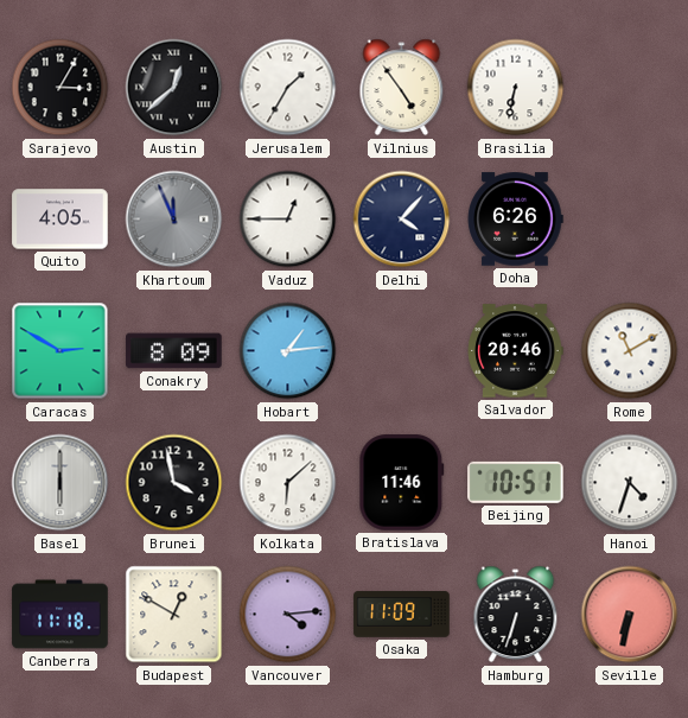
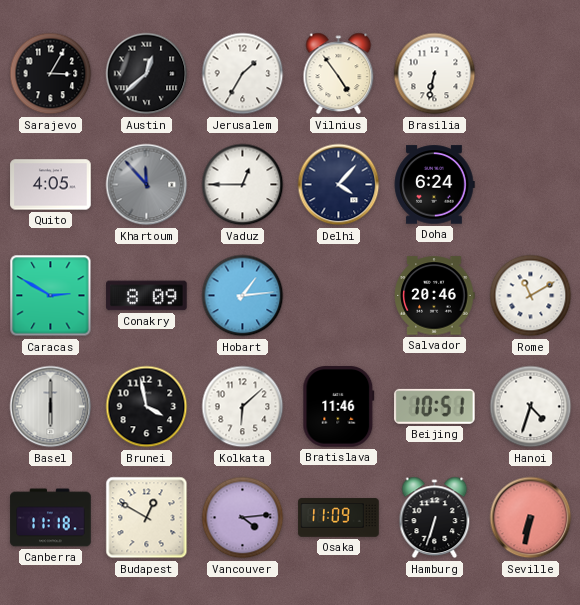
Khartoum: 11:56 -> 11:53 (147, 185)
Doha: 6:26 -> 6:24 (434, 185)
